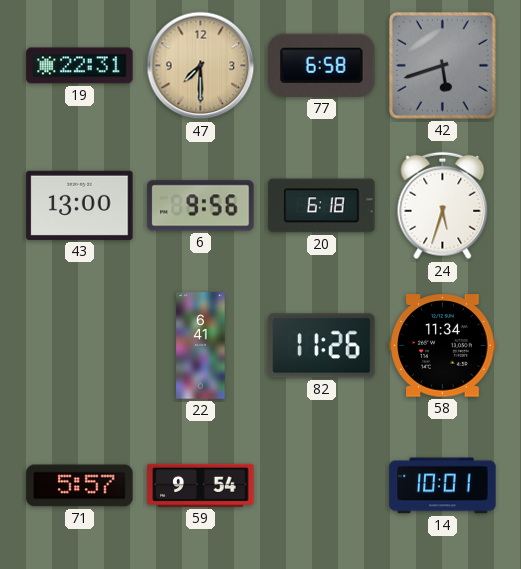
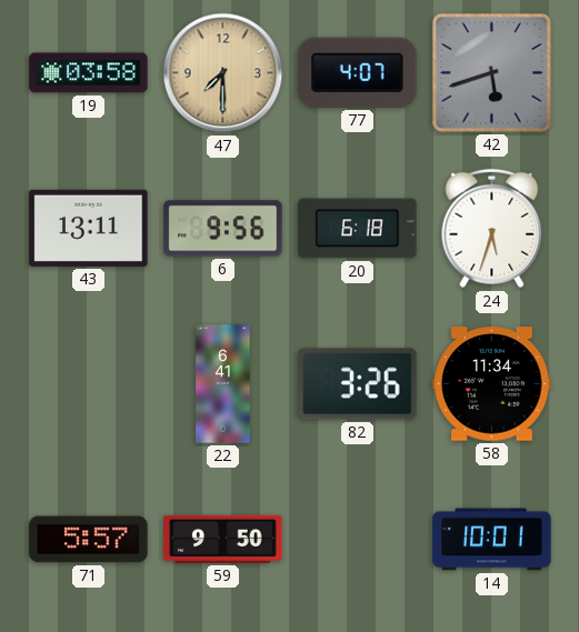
19: 22:31 -> 03:58 (89, 73)
77: 6:58 -> 4:07 (358, 72)
43: 13:00 -> 13:11 (89, 228)
82: 11:26 -> 3:26 (358, 384)
59: 9:54 -> 9:50 (223, 539)
